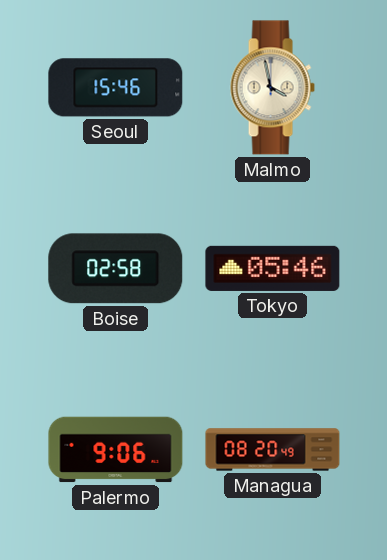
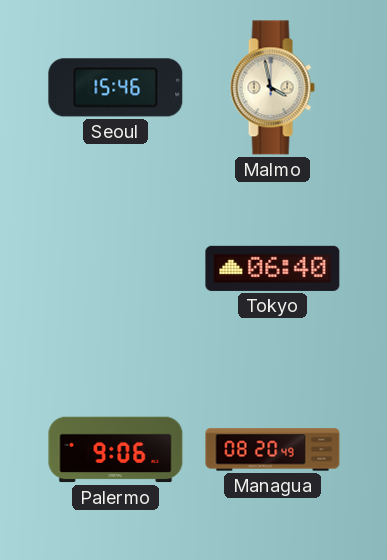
Boise: 02:58 -> none (116, 269)
Tokyo: 05:46 -> 06:40 (273, 268)
